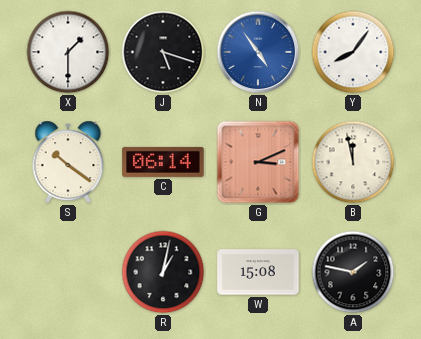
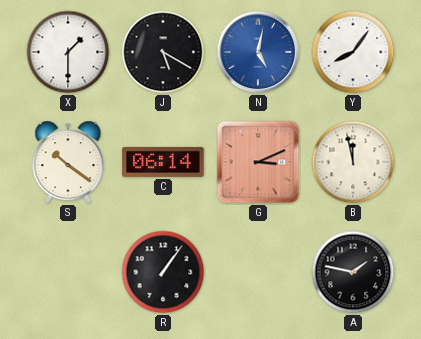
J: 5:18 -> 5:20 (163, 52)
N: 4:54 -> 5:02 (258, 52)
R: 1:02 -> 1:06 (163, 272)
W: 15:08 -> none (258, 272)
